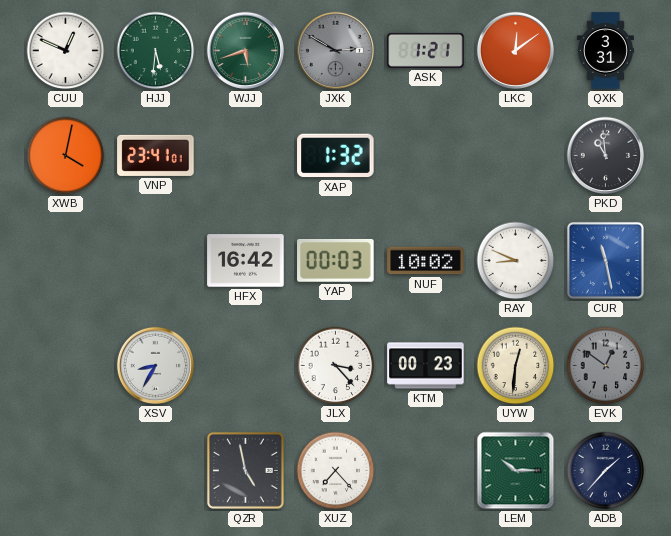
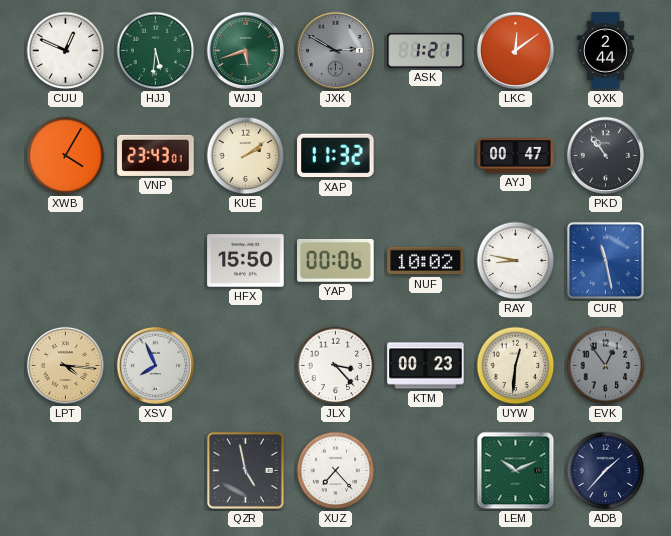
QXK: 3:31 -> 2:44 (605, 51)
XWB: 4:02 -> 4:05 (66, 156)
VNP: 23:41 -> 23:43 (156, 155)
KUE: none -> 2:09 (246, 156)
XAP: 1:32 -> 11:32 (336, 156)
AYJ: none -> 00:47 (516, 156)
PKD: 10:59 -> 10:54 (605, 155)
HFX: 16:42 -> 15:50 (246, 261)
YAP: 00:03 -> 00:06 (336, 260)
RAY: 8:49 -> 8:47 (516, 261)
LPT: none -> 4:16 (65, 365)
XSV: 8:35 -> 7:56 (155, 365)
EVK: 12:51 -> 12:54 (606, 366)
LEM: 10:15 -> 10:11 (516, 471)
